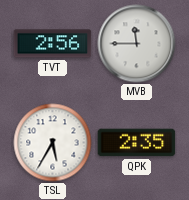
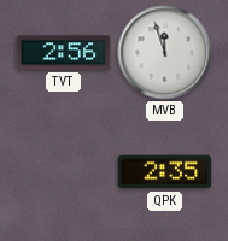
MVB: 11:45 -> 11:57 (165, 53)
TSL: 5:35 -> none (53, 143)
